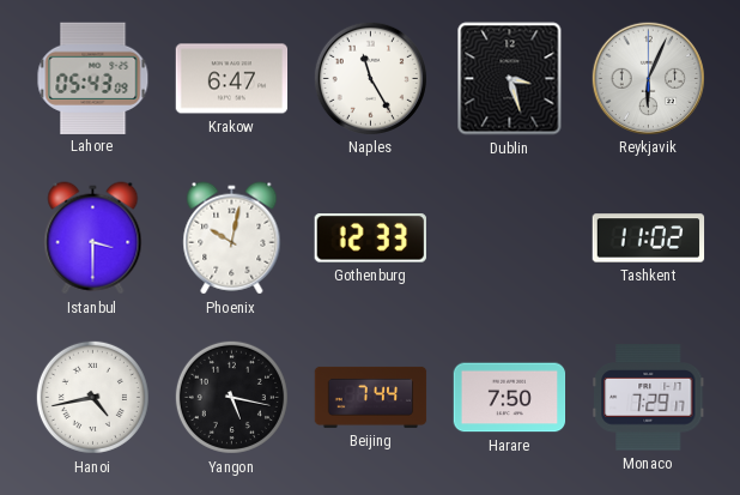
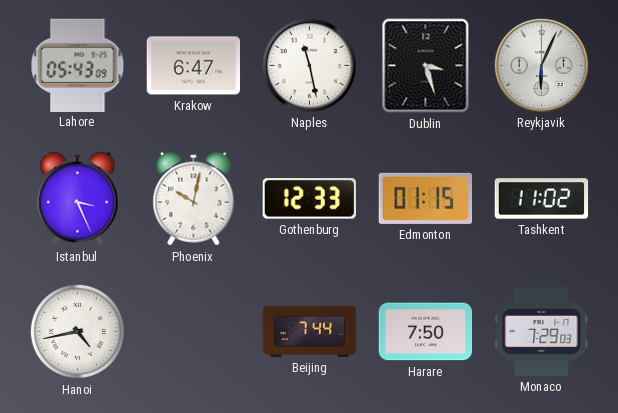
Naples: 11:25 -> 11:28 (309, 65)
Istanbul: 3:30 -> 3:26 (78, 199)
Edmonton: none -> 01:15 (426, 198)
Yangon: 5:17 -> none (231, 397)
Monaco: 7:29:17 -> 7:29:03 (542, 332)
